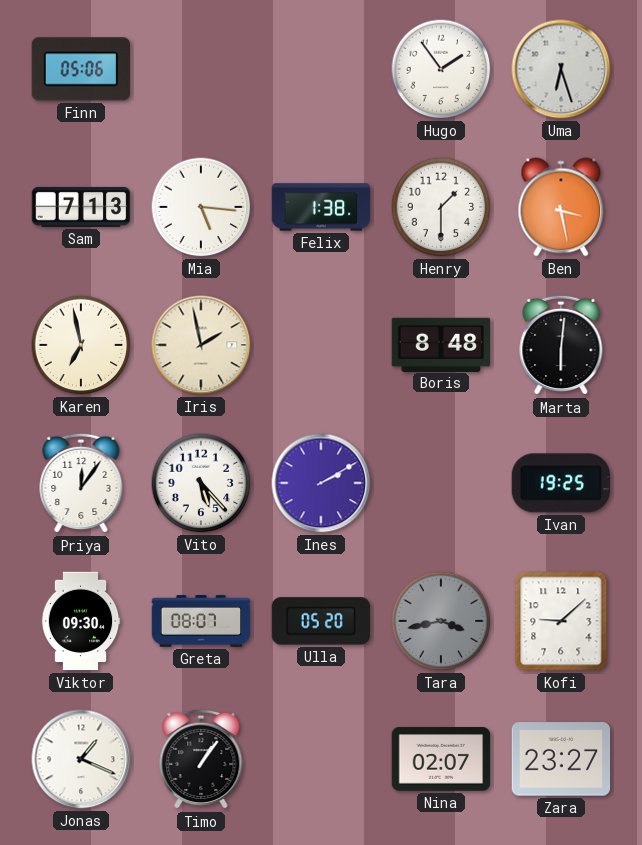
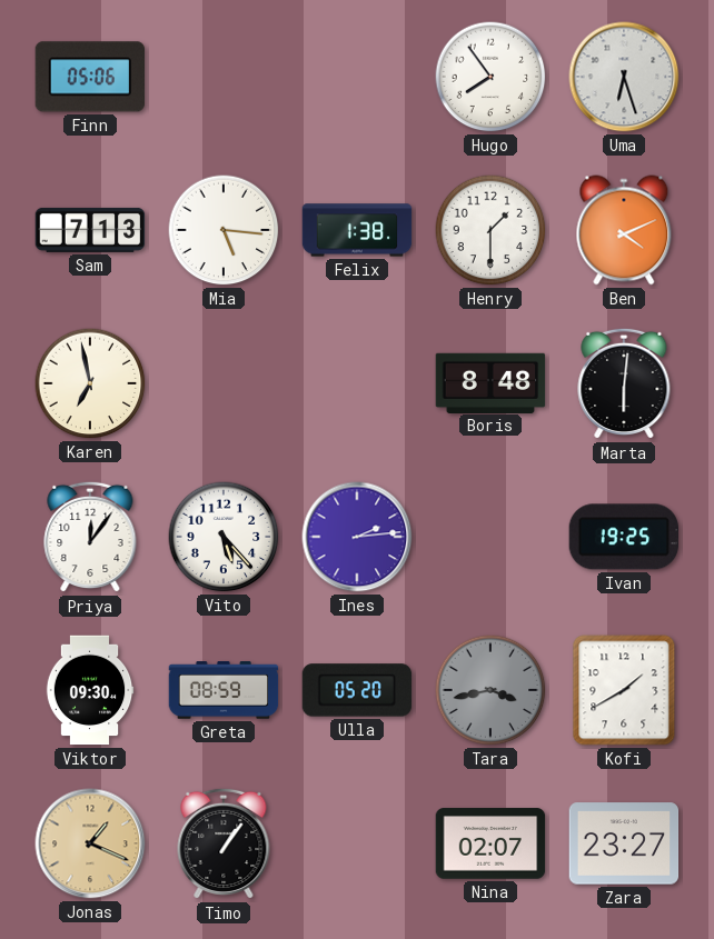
Hugo: 1:54 -> 7:54 (490, 77)
Ben: 3:28 -> 4:11 (624, 230)
Iris: 1:58 -> none (201, 345)
Ines: 2:10 -> 2:14 (357, 537)
Greta: 08:07 -> 08:59 (224, 690)
Kofi: 9:08 -> 1:40 (624, 690)
Jonas dial: white -> champagne (90, 843)
